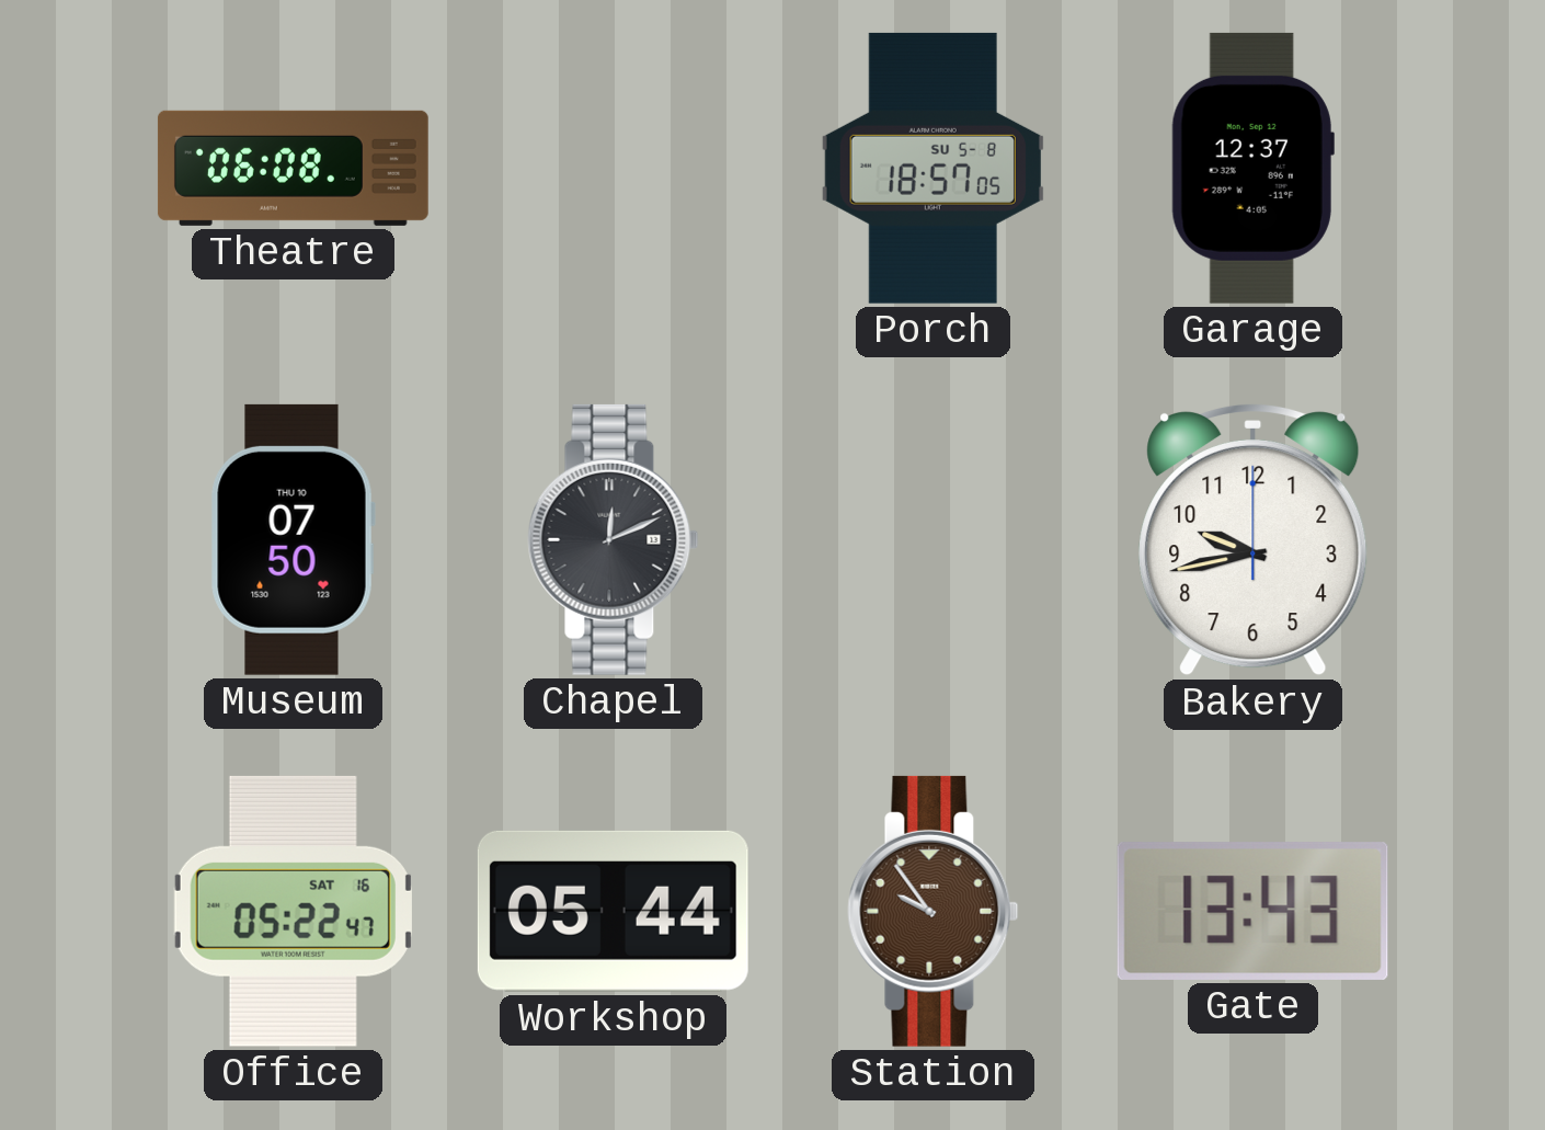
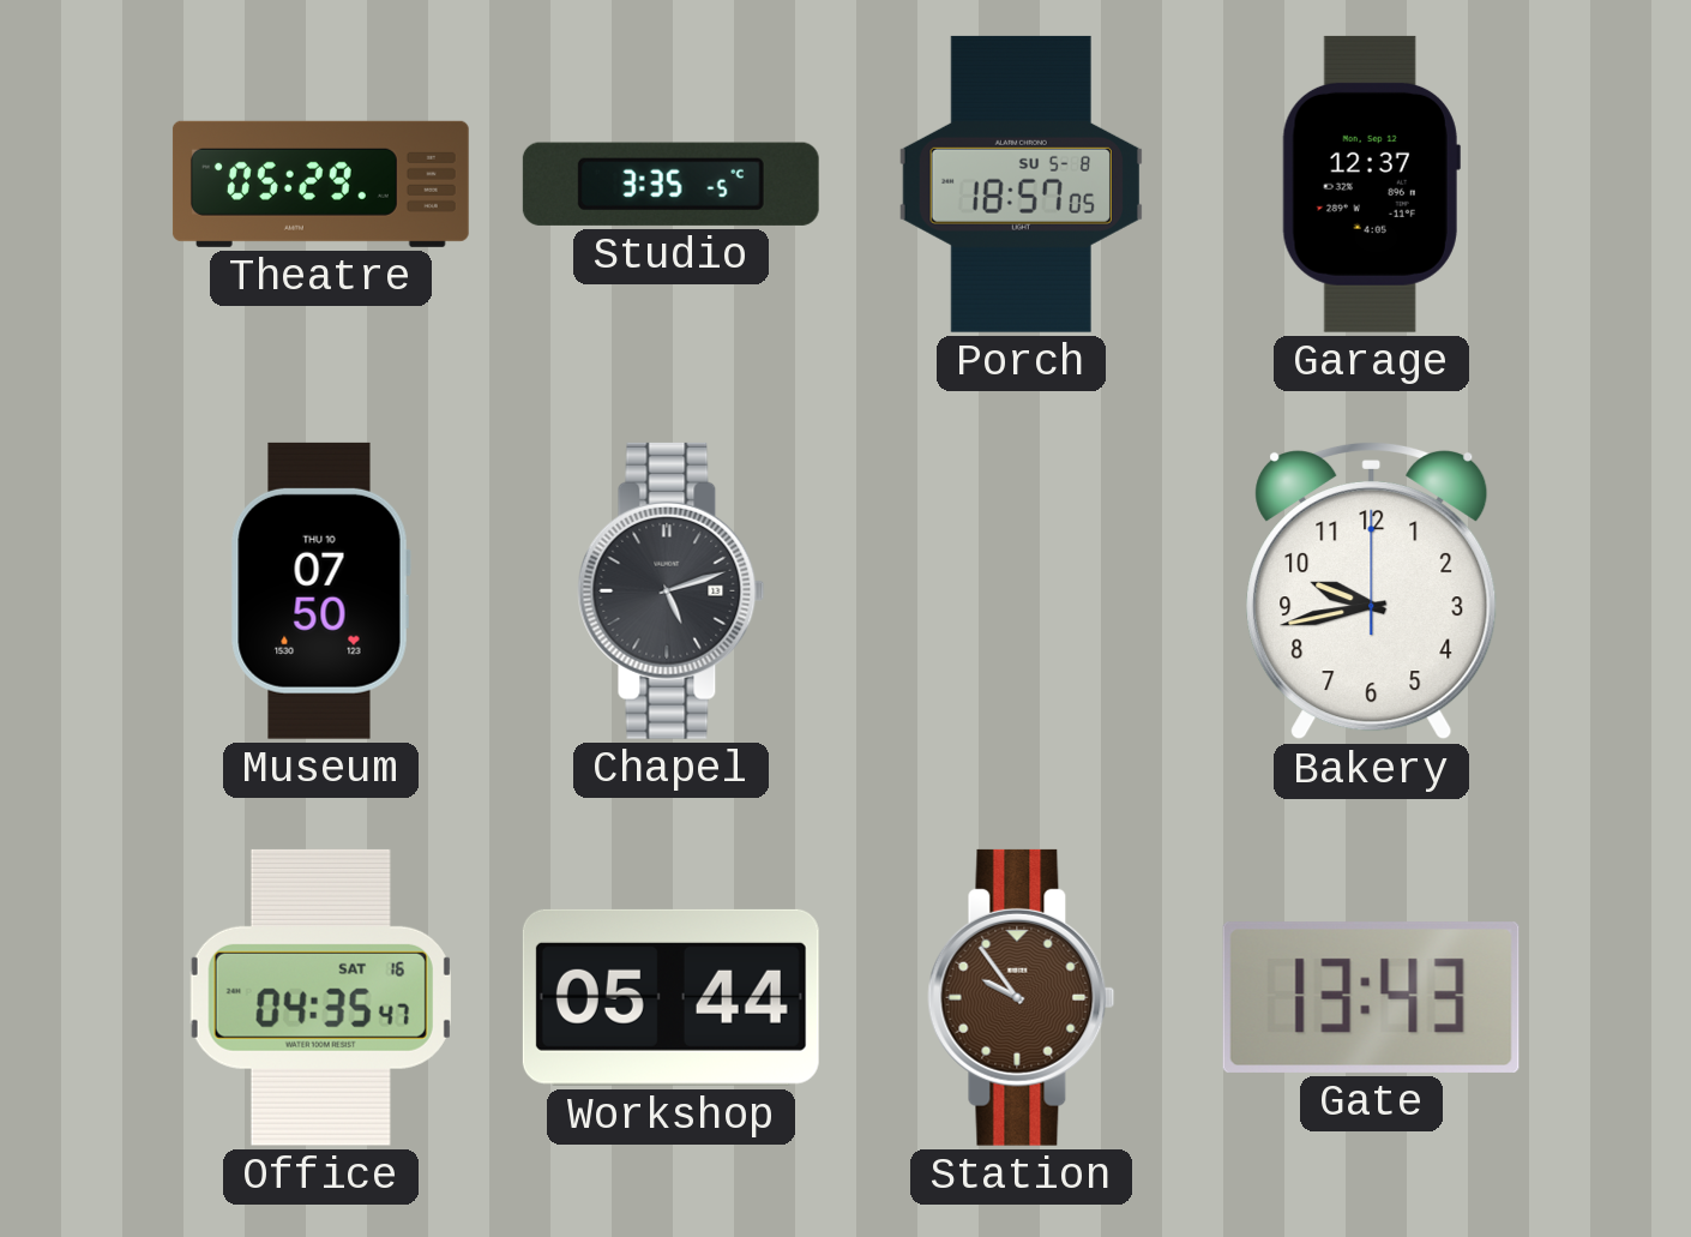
Theatre: 06:08 -> 05:29 (320, 184)
Studio: none -> 3:35 (670, 184)
Chapel: 12:11 -> 5:12 (672, 590)
Office: 05:22 -> 04:35 (320, 997)
